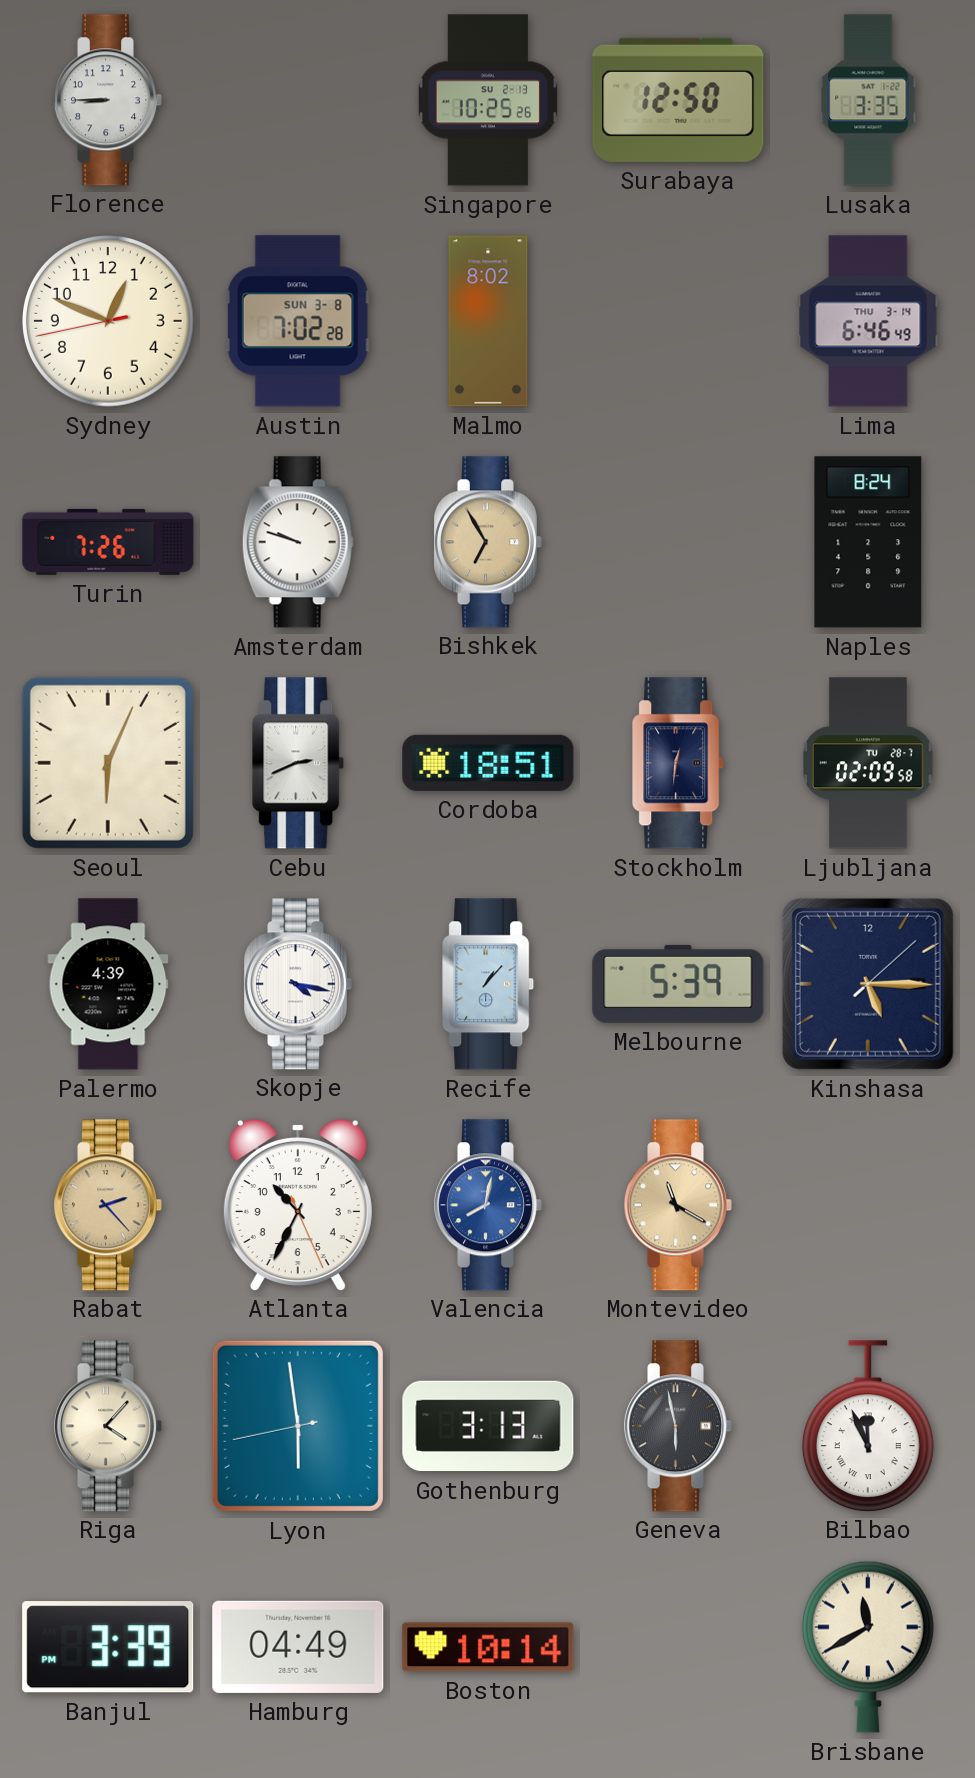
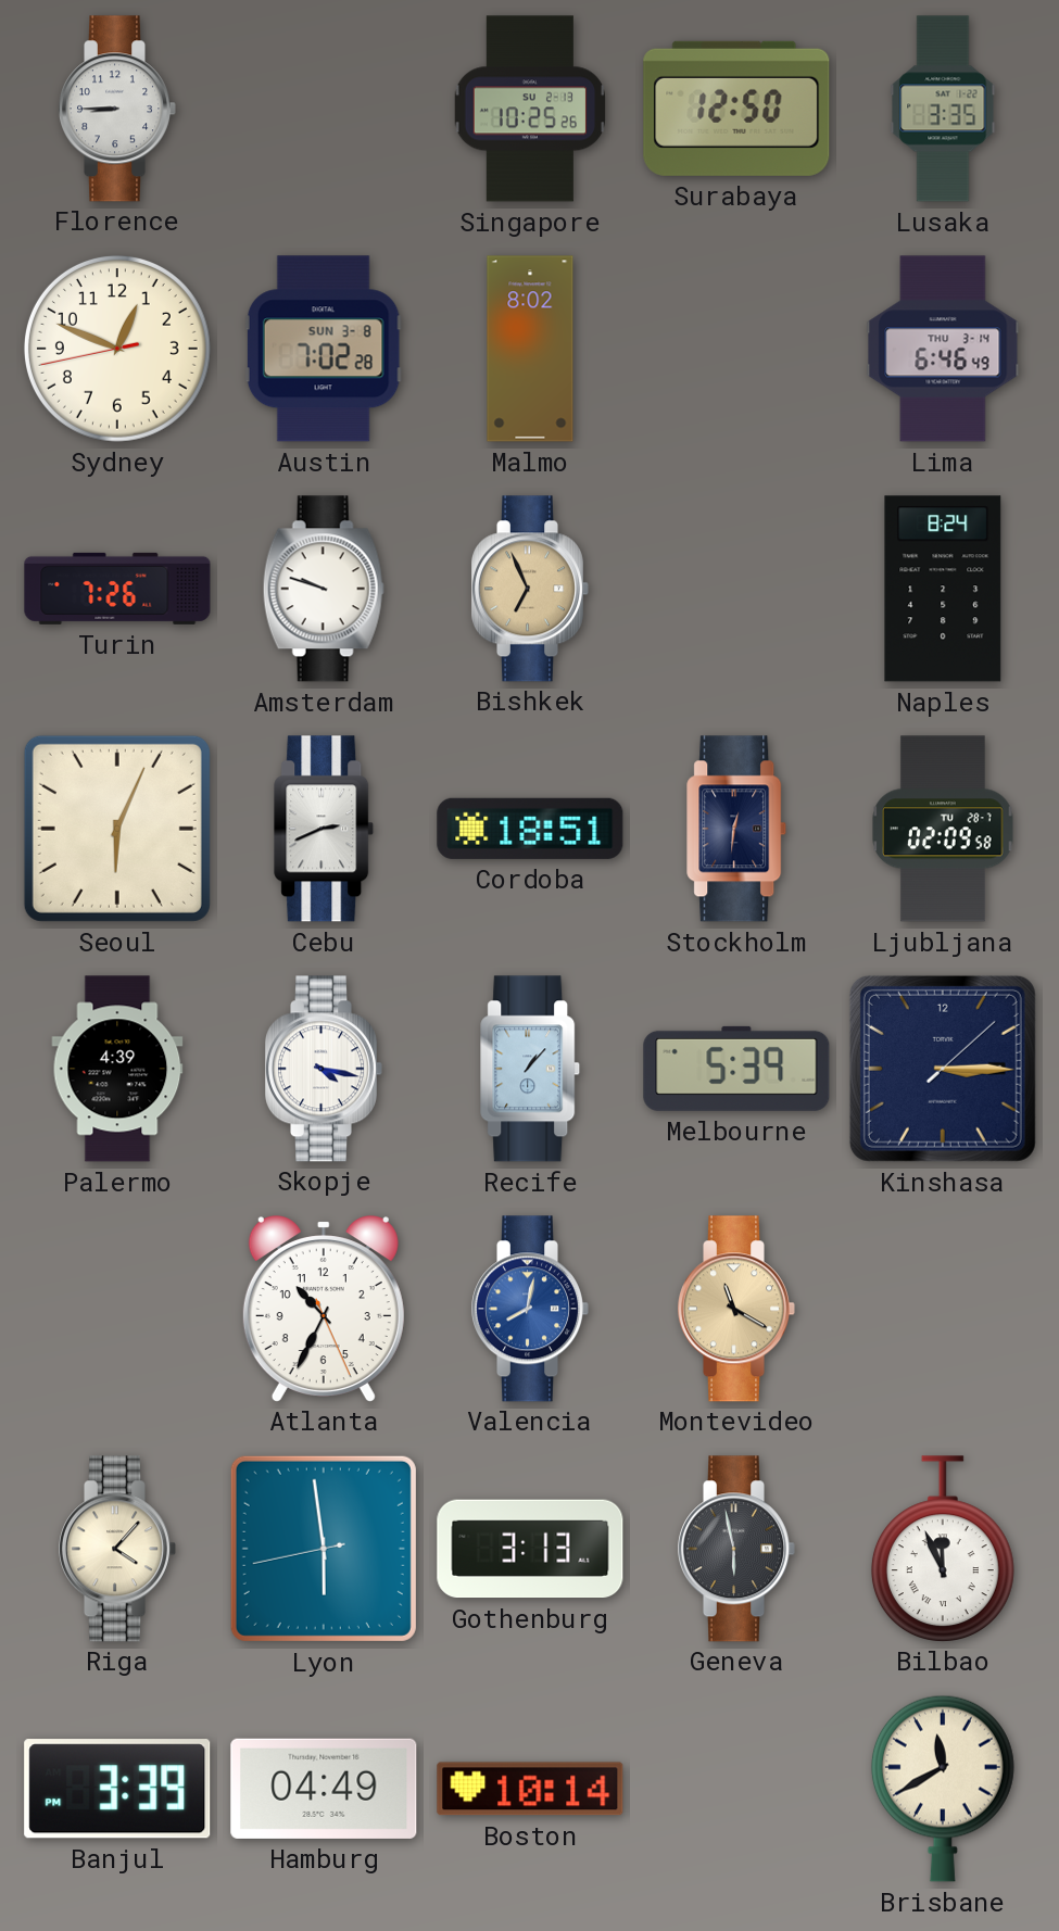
Bishkek: 6:55 -> 6:56 (529, 589)
Kinshasa: 5:15 -> 3:15 (943, 1069)
Rabat: 2:23 -> none (107, 1205)
